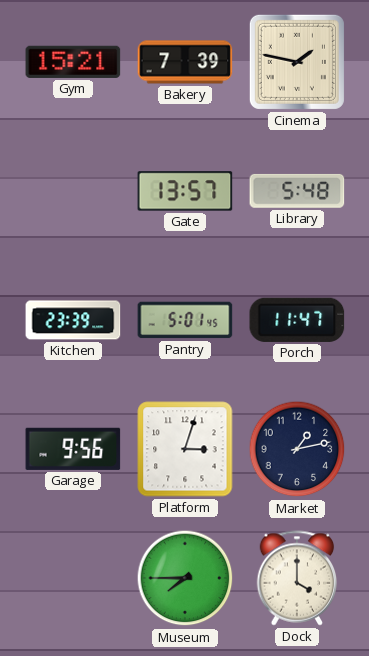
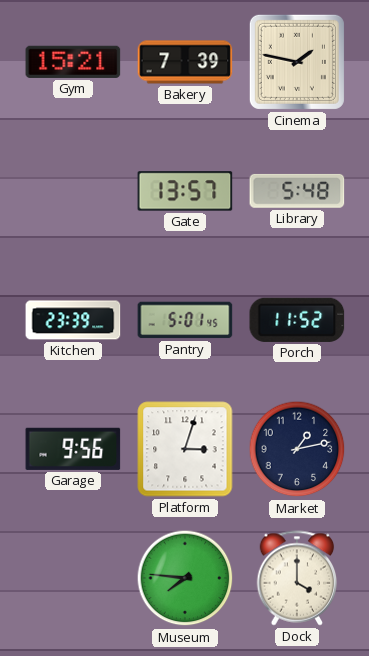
Porch: 11:47 -> 11:52 (297, 320)
Museum: 7:45 -> 7:46 (185, 578)
